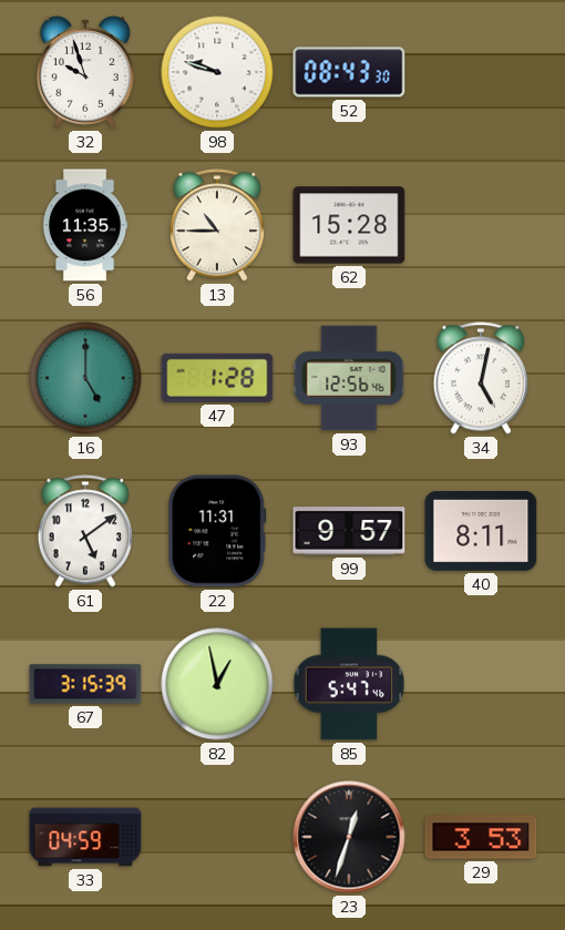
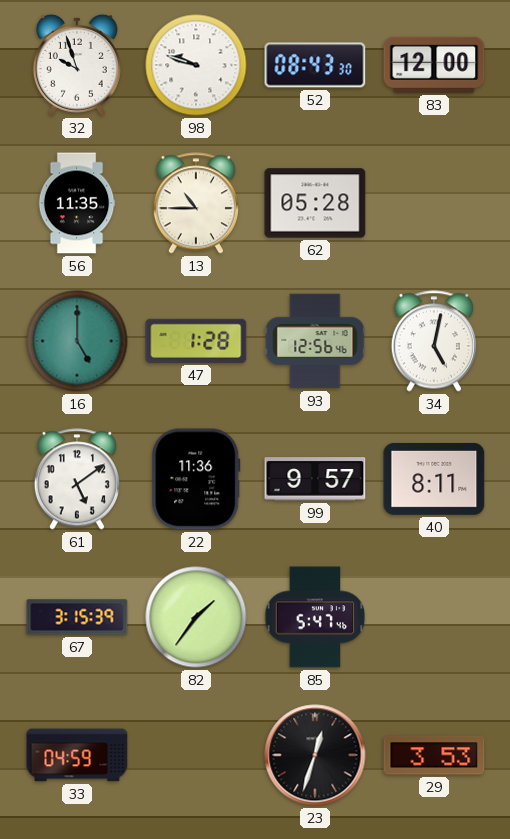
83: none -> 12:00 (434, 65)
62: 15:28 -> 05:28 (315, 203)
22: 11:31 -> 11:36 (196, 479)
82: 12:58 -> 1:36 (196, 617)
